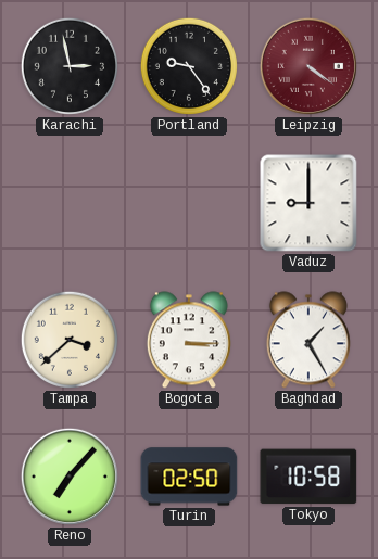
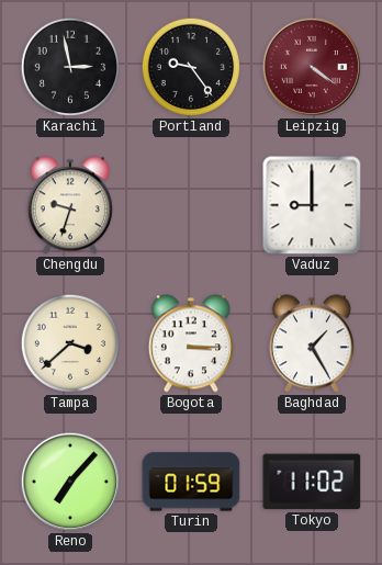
Chengdu: none -> 9:33 (70, 205)
Turin: 02:50 -> 01:59 (191, 482)
Tokyo: 10:58 -> 11:02 (312, 482)
